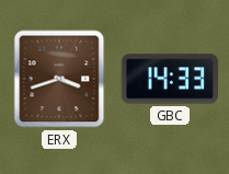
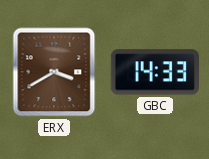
ERX: 3:42 -> 3:40 (54, 72)
